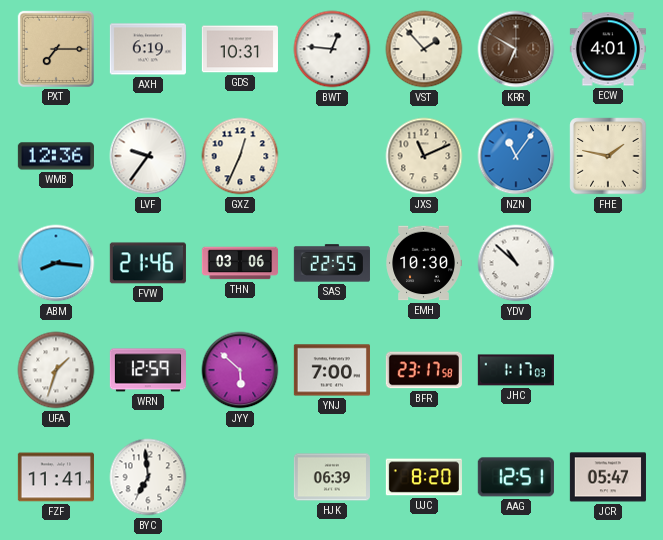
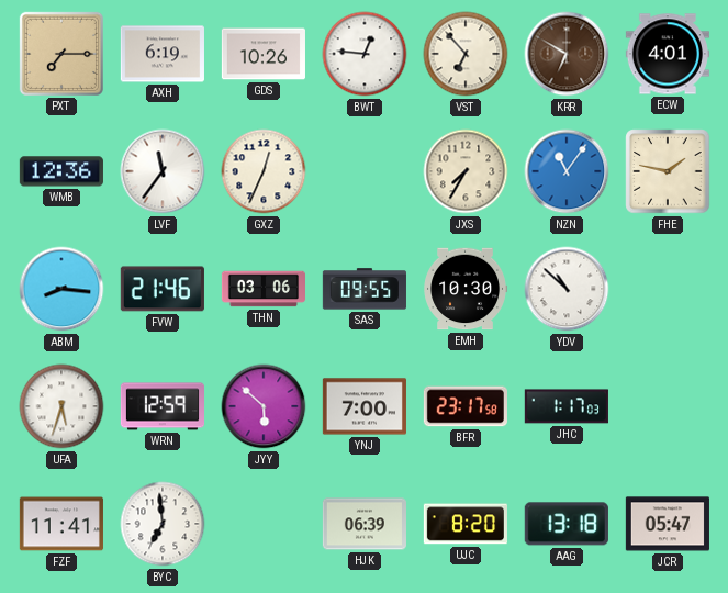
GDS: 10:31 -> 10:26 (264, 54)
VST: 1:53 -> 6:53 (466, 54)
LVF: 9:36 -> 11:36 (163, 171)
JXS: 11:11 -> 7:35 (466, 171)
SAS: 22:55 -> 09:55 (365, 289)
UFA: 1:33 -> 5:33 (61, 406)
AAG: 12:51 -> 13:18 (567, 524)
